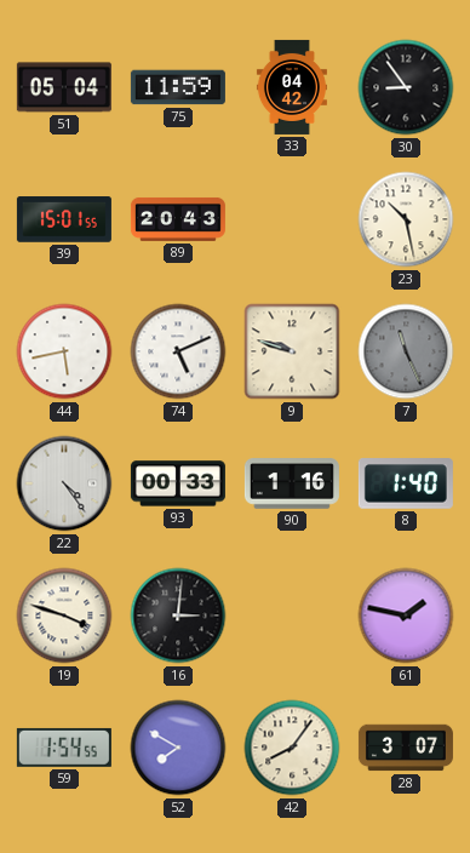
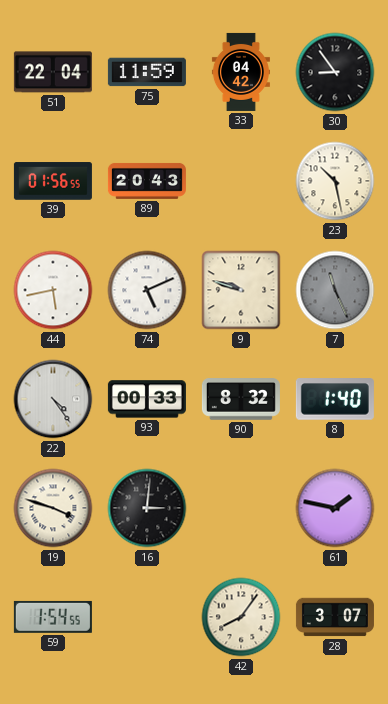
51: 05:04 -> 22:04 (53, 72)
39: 15:01 -> 01:56 (53, 181)
90: 1:16 -> 8:32 (241, 399)
52: 7:50 -> none (178, 748)
